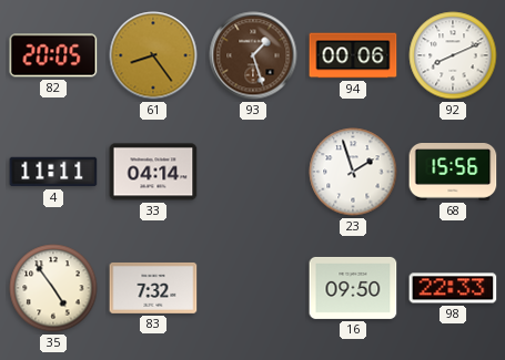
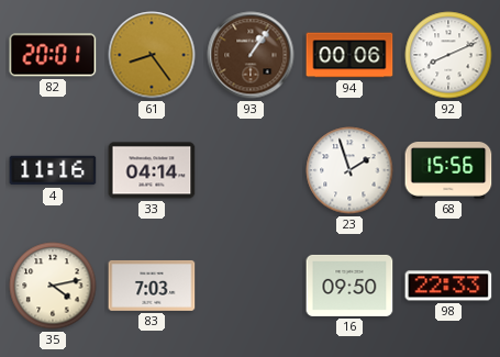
82: 20:05 -> 20:01 (53, 55)
93: 1:27 -> 1:06 (251, 55)
4: 11:11 -> 11:16 (53, 170)
35: 4:54 -> 4:13 (53, 286)
83: 7:32 -> 7:03 (152, 286)
